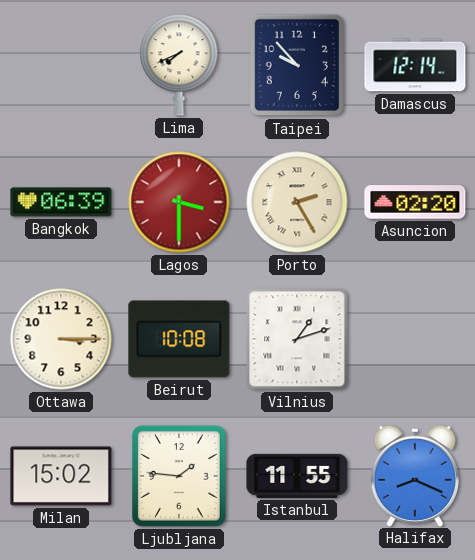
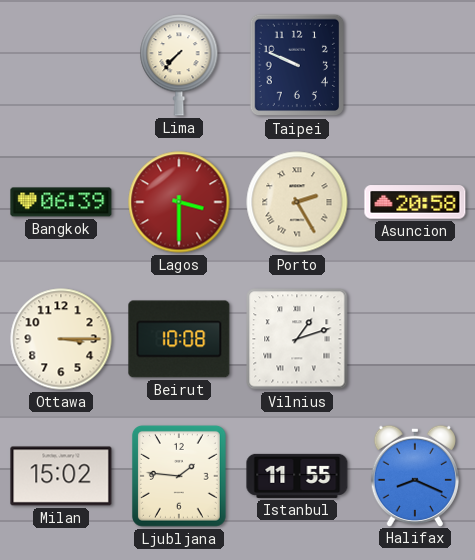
Lima: 7:41 -> 7:37 (179, 65)
Taipei: 9:53 -> 9:49 (296, 65)
Damascus: 12:14 -> none (415, 65)
Asuncion: 02:20 -> 20:58 (415, 202)
